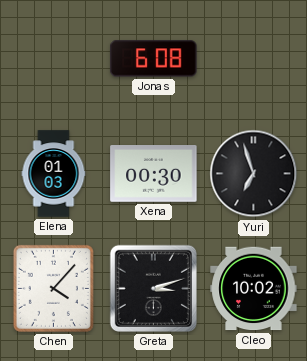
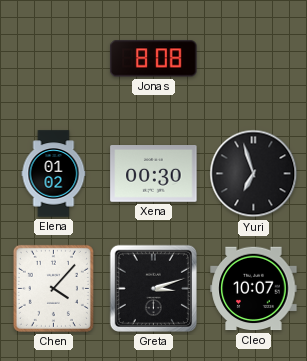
Jonas: 6:08 -> 8:08 (154, 59)
Elena: 01:03 -> 01:02 (54, 174)
Cleo: 10:02 -> 10:07 (254, 289)
